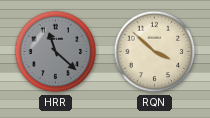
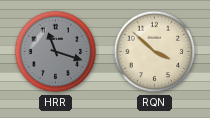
HRR: 11:22 -> 11:18 (56, 52)
